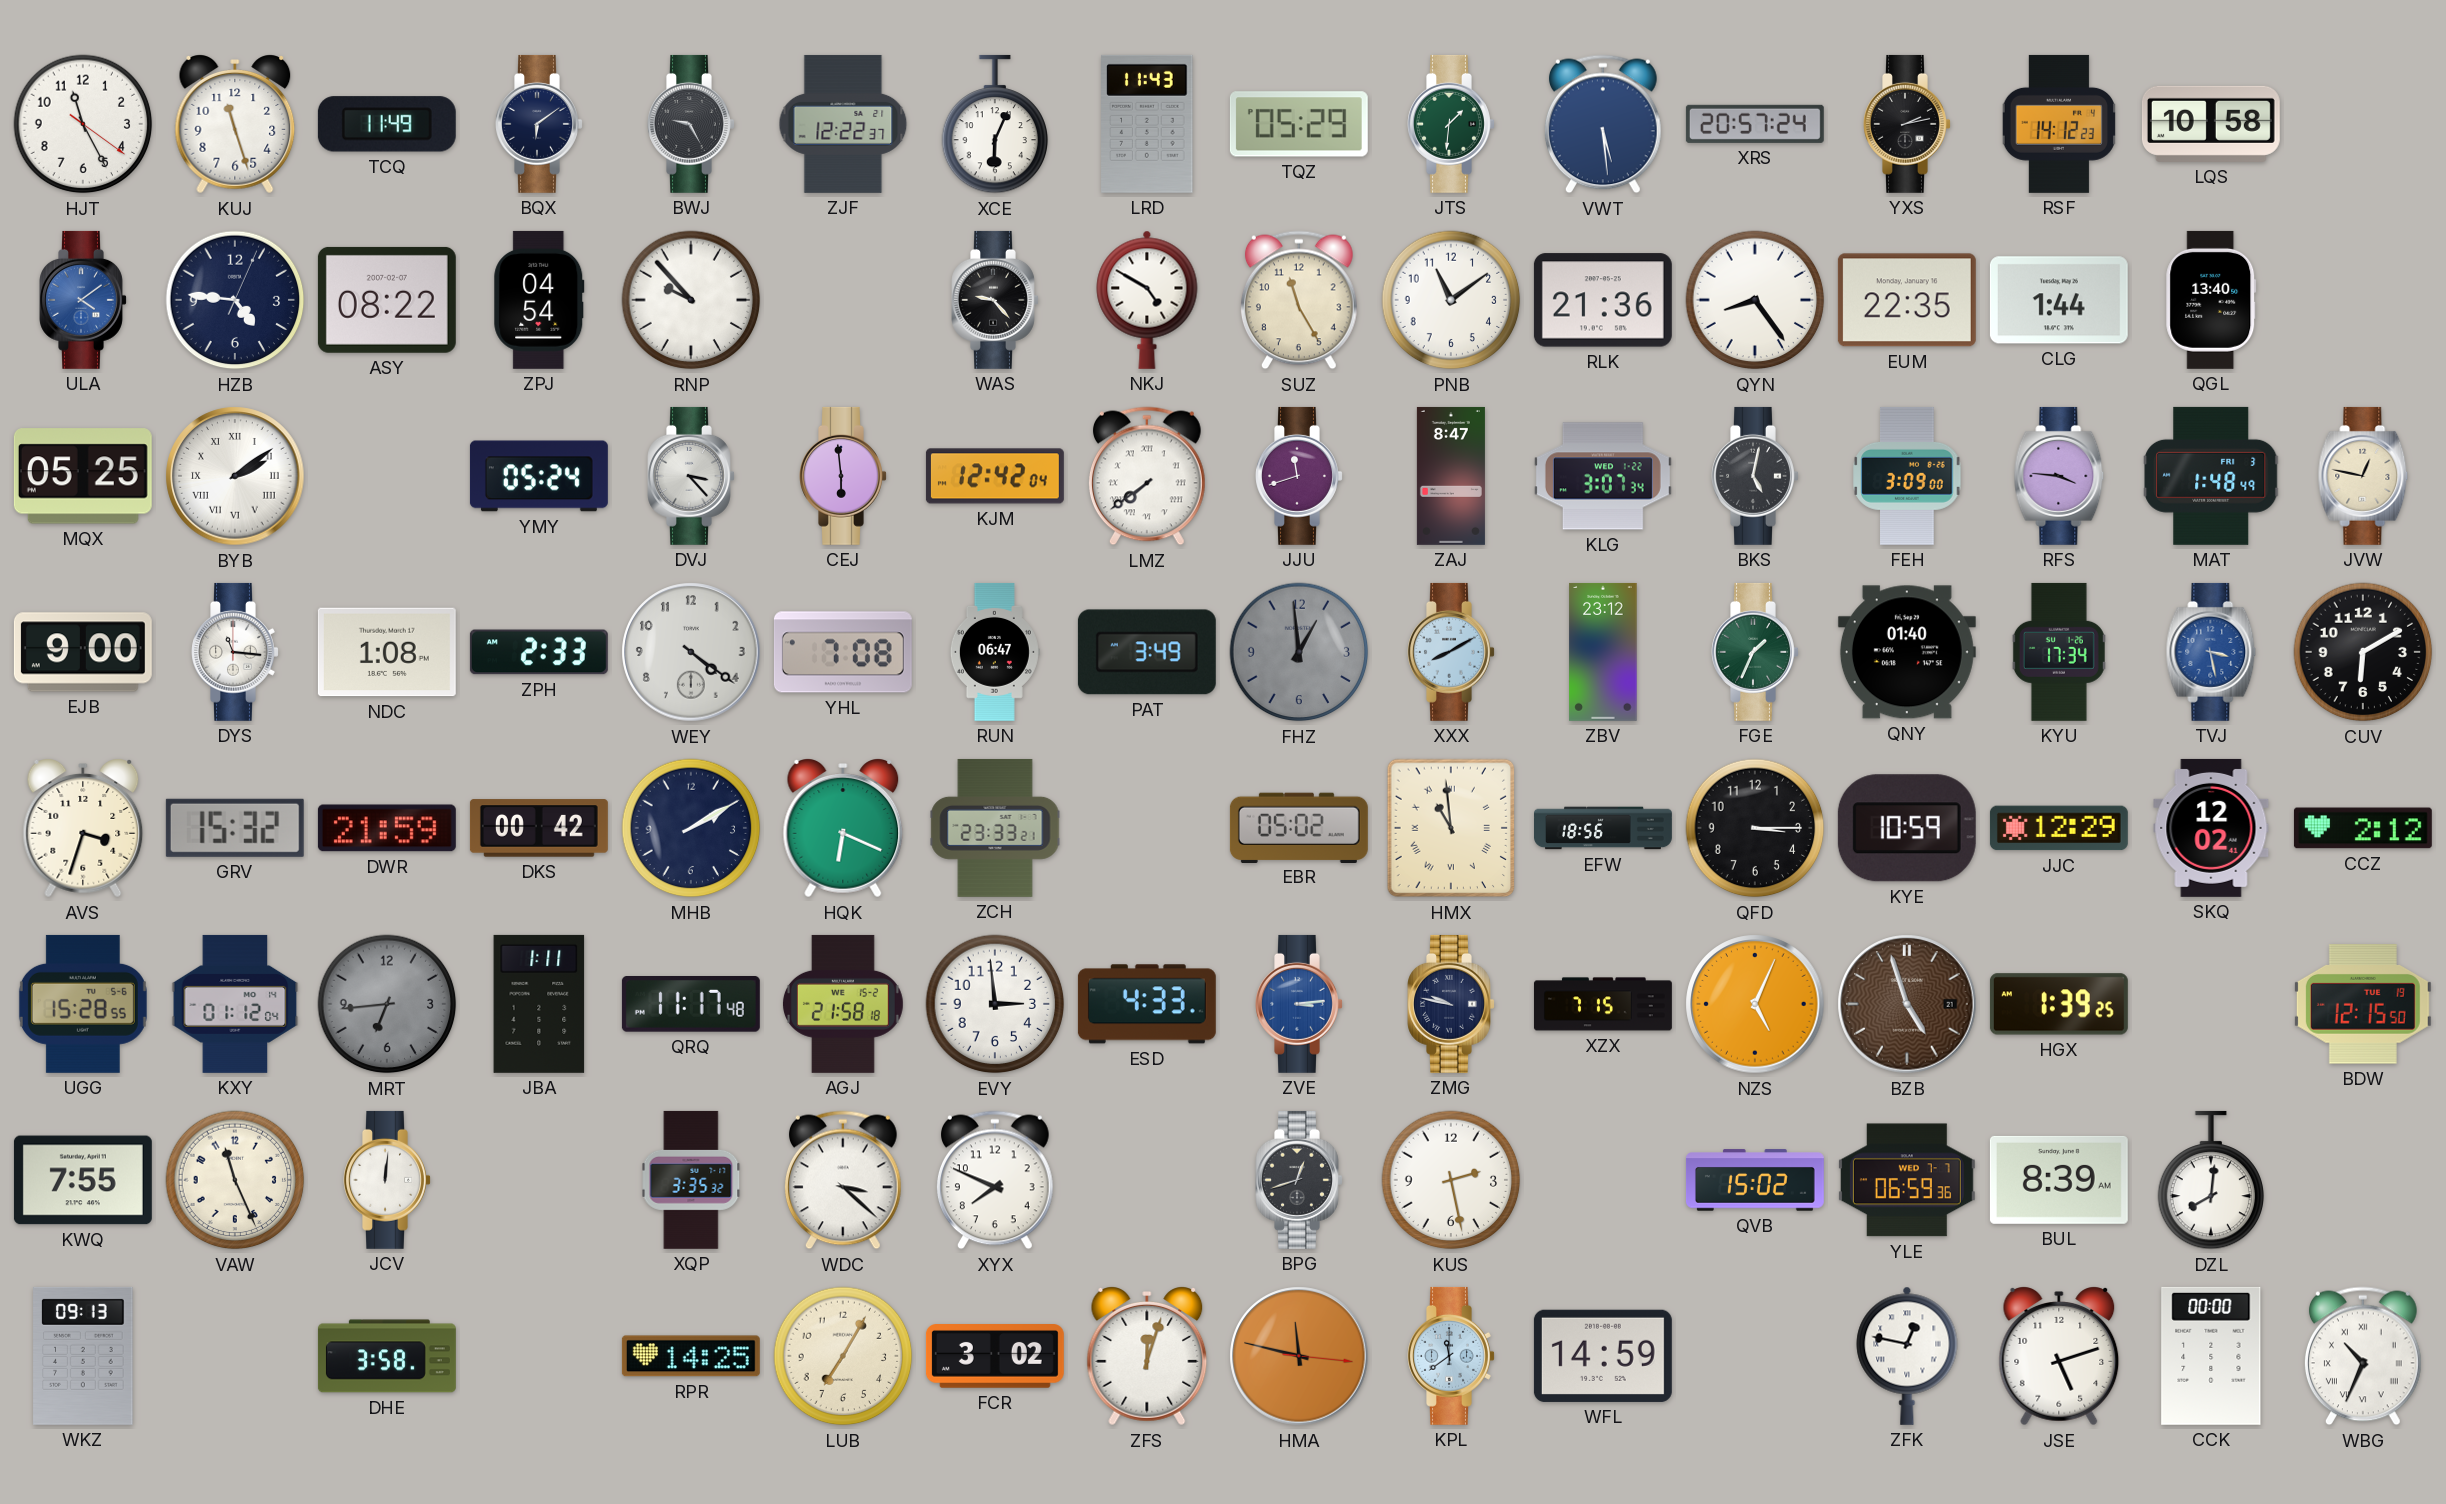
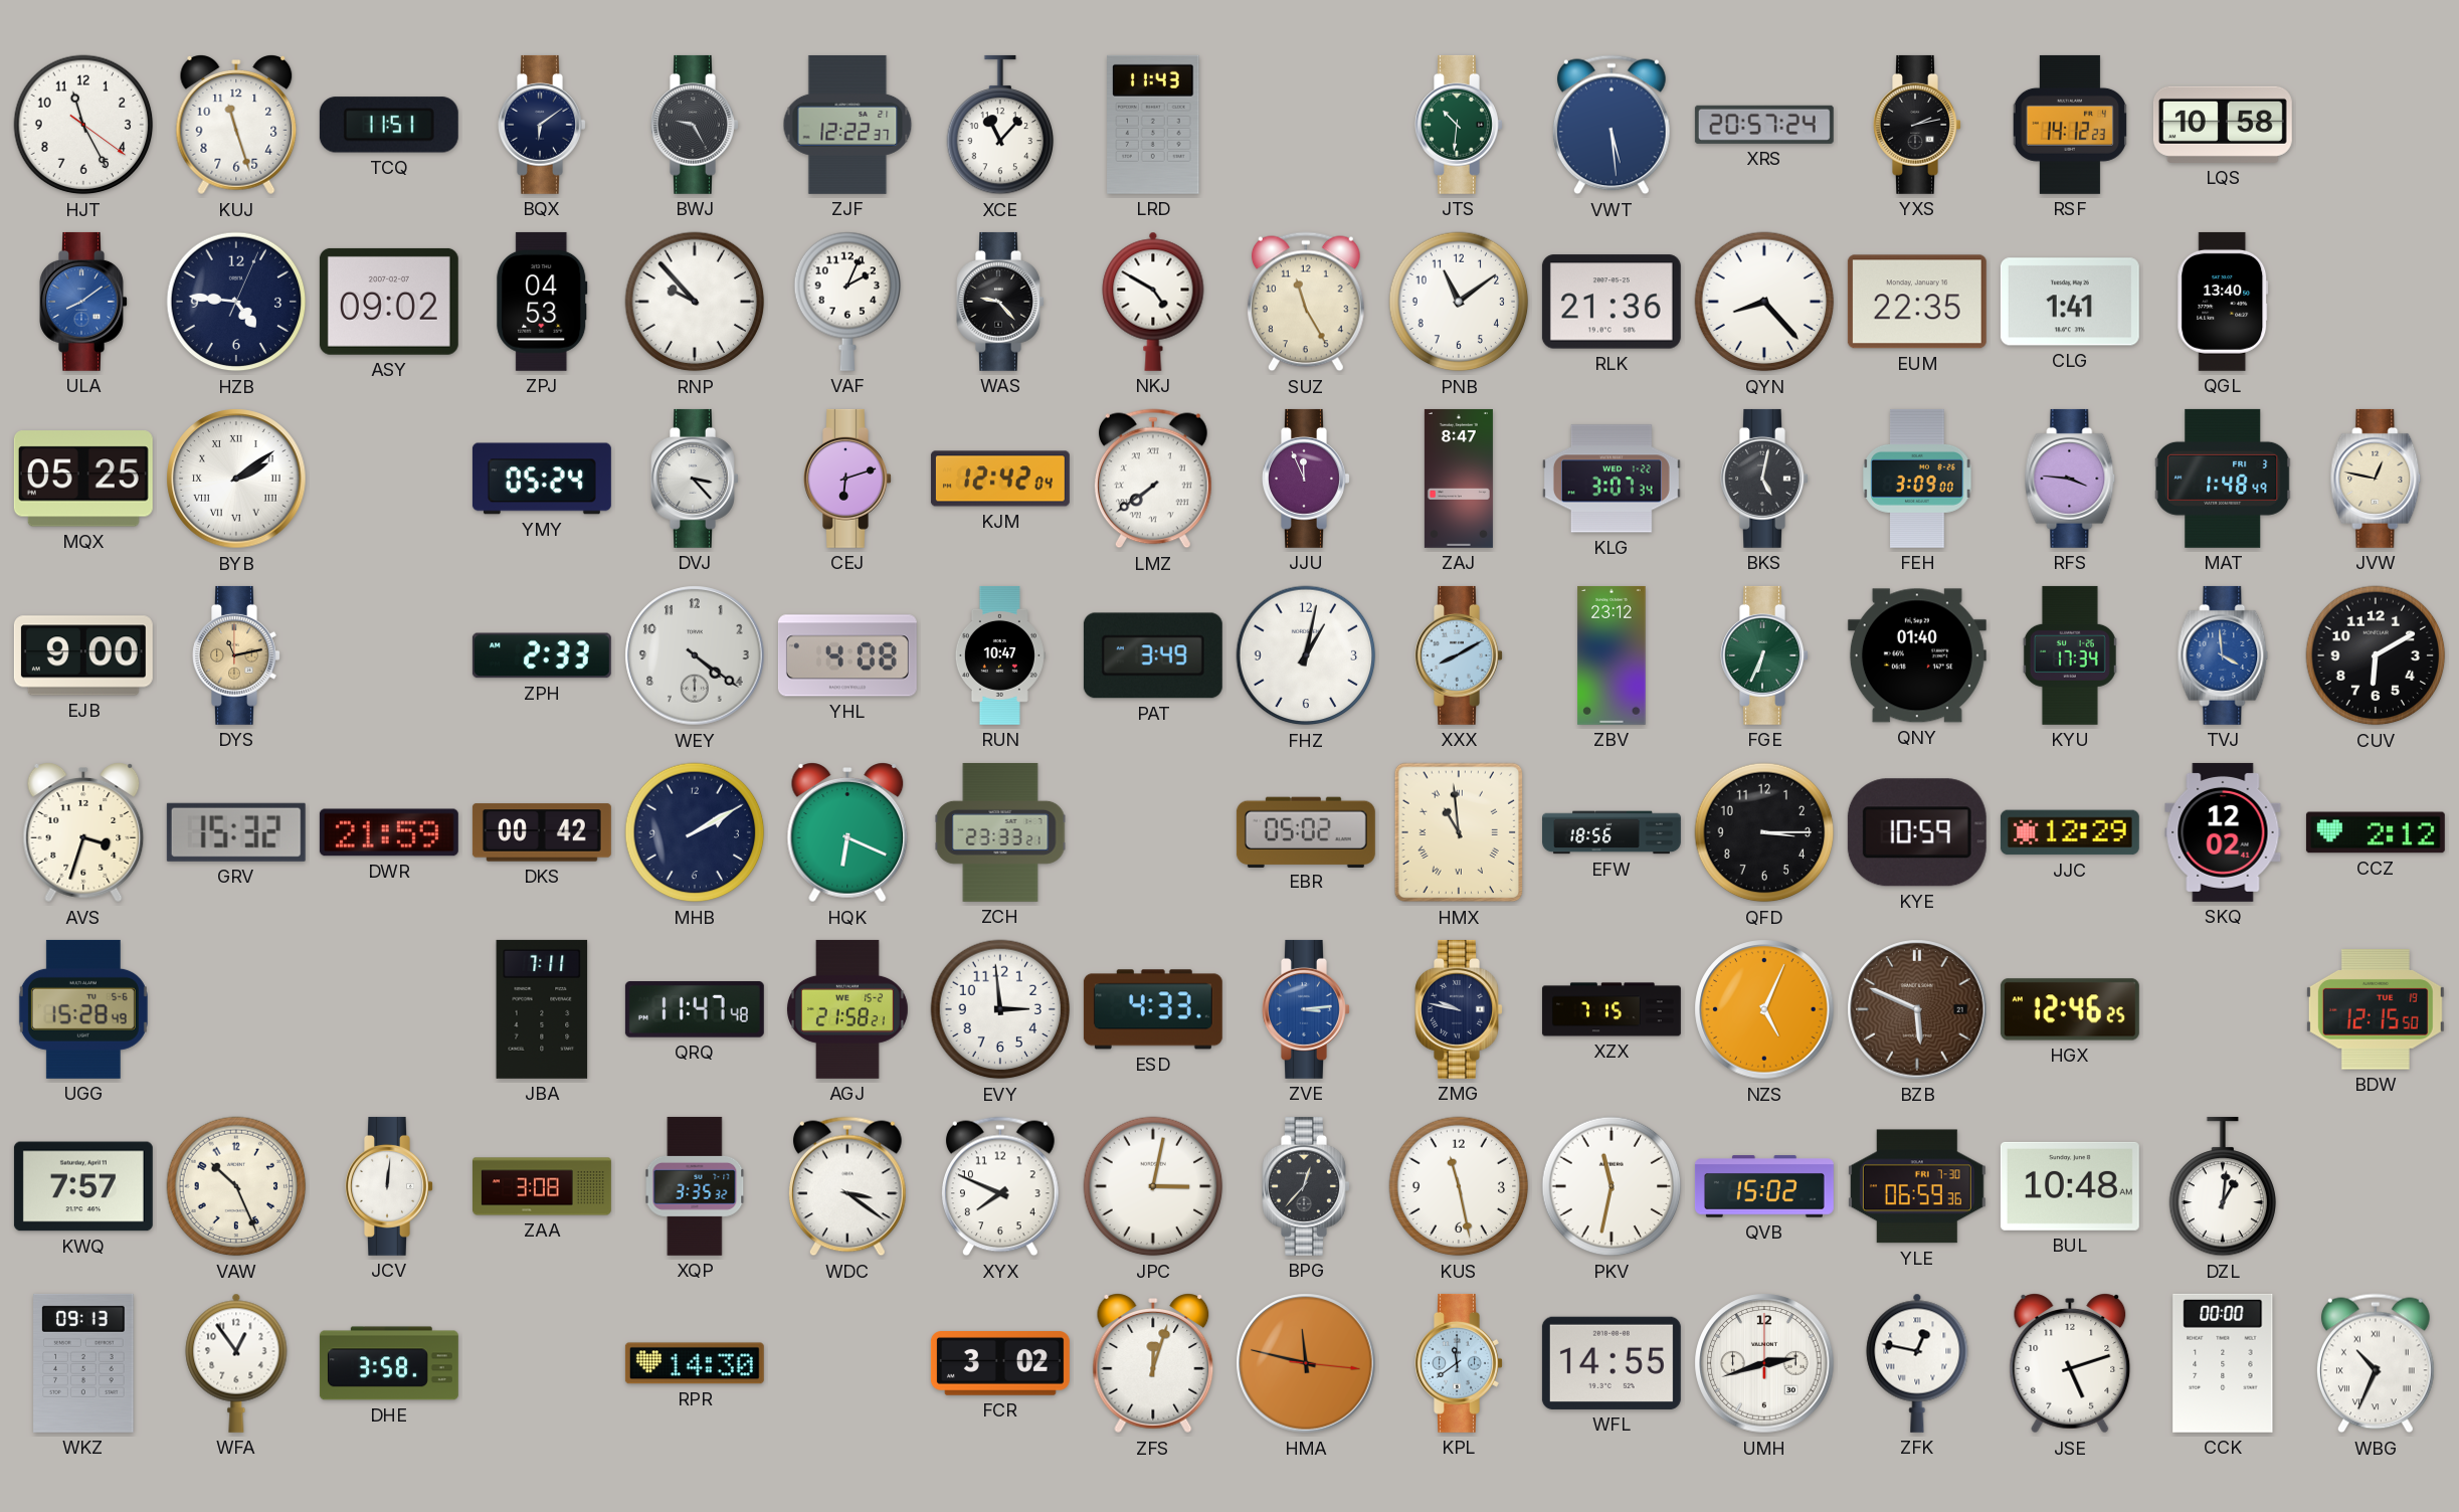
TCQ: 11:49 -> 11:51 (389, 125)
XCE: 6:04 -> 11:07 (1000, 125)
TQZ: 05:29 -> none (1299, 124)
JTS: 1:31 -> 10:31 (1459, 125)
ULA: 4:09 -> 8:09 (83, 302)
ASY: 08:22 -> 09:02 (389, 302)
ZPJ: 04:54 -> 04:53 (542, 302)
VAF: none -> 2:04 (847, 302)
QYN: 8:24 -> 8:23 (1764, 302)
CLG: 1:44 -> 1:41 (2070, 302)
CEJ: 5:59 -> 6:12 (847, 479)
JJU: 11:42 -> 11:56 (1306, 479)
DYS: 11:16 -> 11:13 (236, 655)
DYS dial: white -> champagne (236, 655)
NDC: 1:08 -> none (387, 652)
YHL: 7:08 -> 4:08 (847, 655)
RUN: 06:47 -> 10:47 (1000, 655)
FHZ: 12:59 -> 1:02 (1306, 655)
FHZ dial: grey -> white (1306, 655)
FGE: 1:34 -> 6:34 (1764, 655)
TVJ: 3:28 -> 3:59 (2223, 655)
UGG: 15:28:55 -> 15:28:49 (83, 1009)
KXY: 01:12 -> none (235, 1004)
MRT: 6:44 -> none (387, 1004)
JBA: 1:11 -> 7:11 (542, 1009)
QRQ: 11:17 -> 11:47 (695, 1010)
AGJ: 21:58:18 -> 21:58:21 (847, 1009)
BZB: 4:57 -> 5:49 (1917, 1009)
HGX: 1:39 -> 12:46 (2070, 1009)
KWQ: 7:55 -> 7:57 (83, 1186)
VAW: 11:26 -> 10:26 (236, 1186)
ZAA: none -> 3:08 (543, 1186)
WDC: 3:22 -> 3:21 (847, 1186)
JPC: none -> 3:02 (1153, 1186)
BPG: 12:42 -> 12:37 (1306, 1186)
KUS: 2:28 -> 11:28 (1459, 1186)
PKV: none -> 11:32 (1612, 1186)
YLE date: WED 7-7 -> FRI 7-30 (1917, 1186)
BUL: 8:39 -> 10:48 (2070, 1186)
DZL: 8:01 -> 1:01 (2223, 1186)
WFA: none -> 12:54 (236, 1363)
RPR: 14:25 -> 14:30 (695, 1363)
LUB: 7:05 -> none (843, 1356)
WFL: 14:59 -> 14:55 (1612, 1363)
UMH: none -> 2:42 (1764, 1363)
